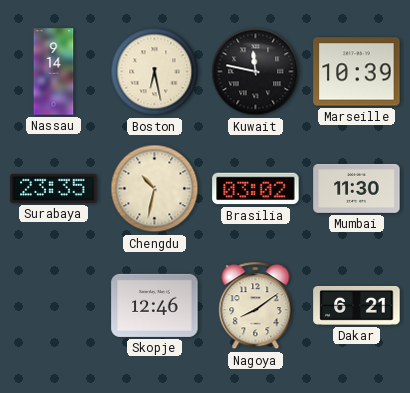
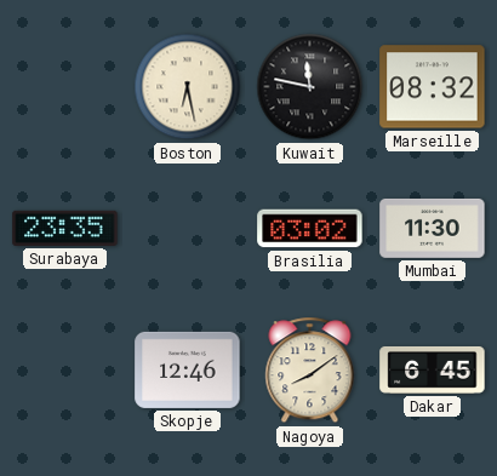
Nassau: 9:14 -> none (54, 72)
Marseille: 10:39 -> 08:32 (433, 87)
Chengdu: 10:32 -> none (155, 189)
Dakar: 6:21 -> 6:45 (433, 369)
